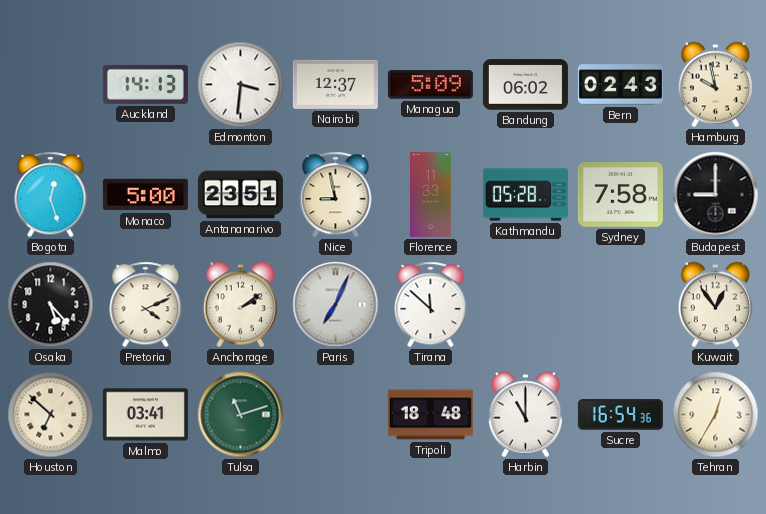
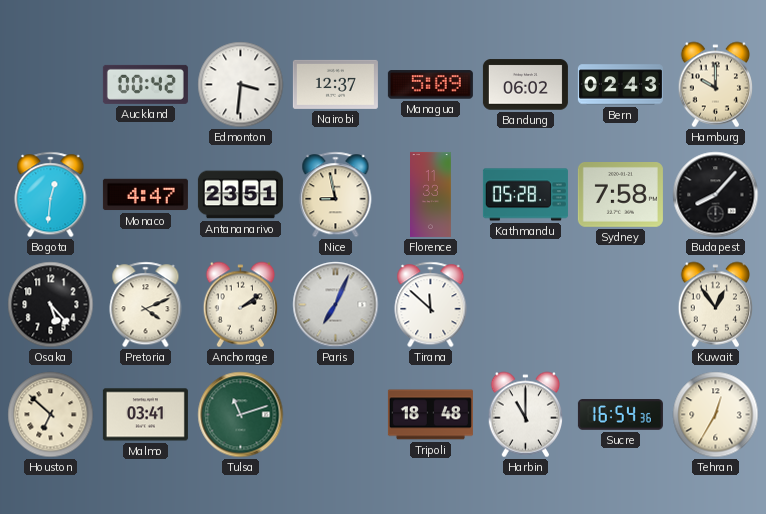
Auckland: 14:13 -> 00:42 (145, 84)
Hamburg: 9:58 -> 10:00 (715, 85)
Bogota: 12:27 -> 12:31 (51, 195)
Monaco: 5:00 -> 4:47 (145, 195)
Budapest: 9:00 -> 8:07 (716, 195)
